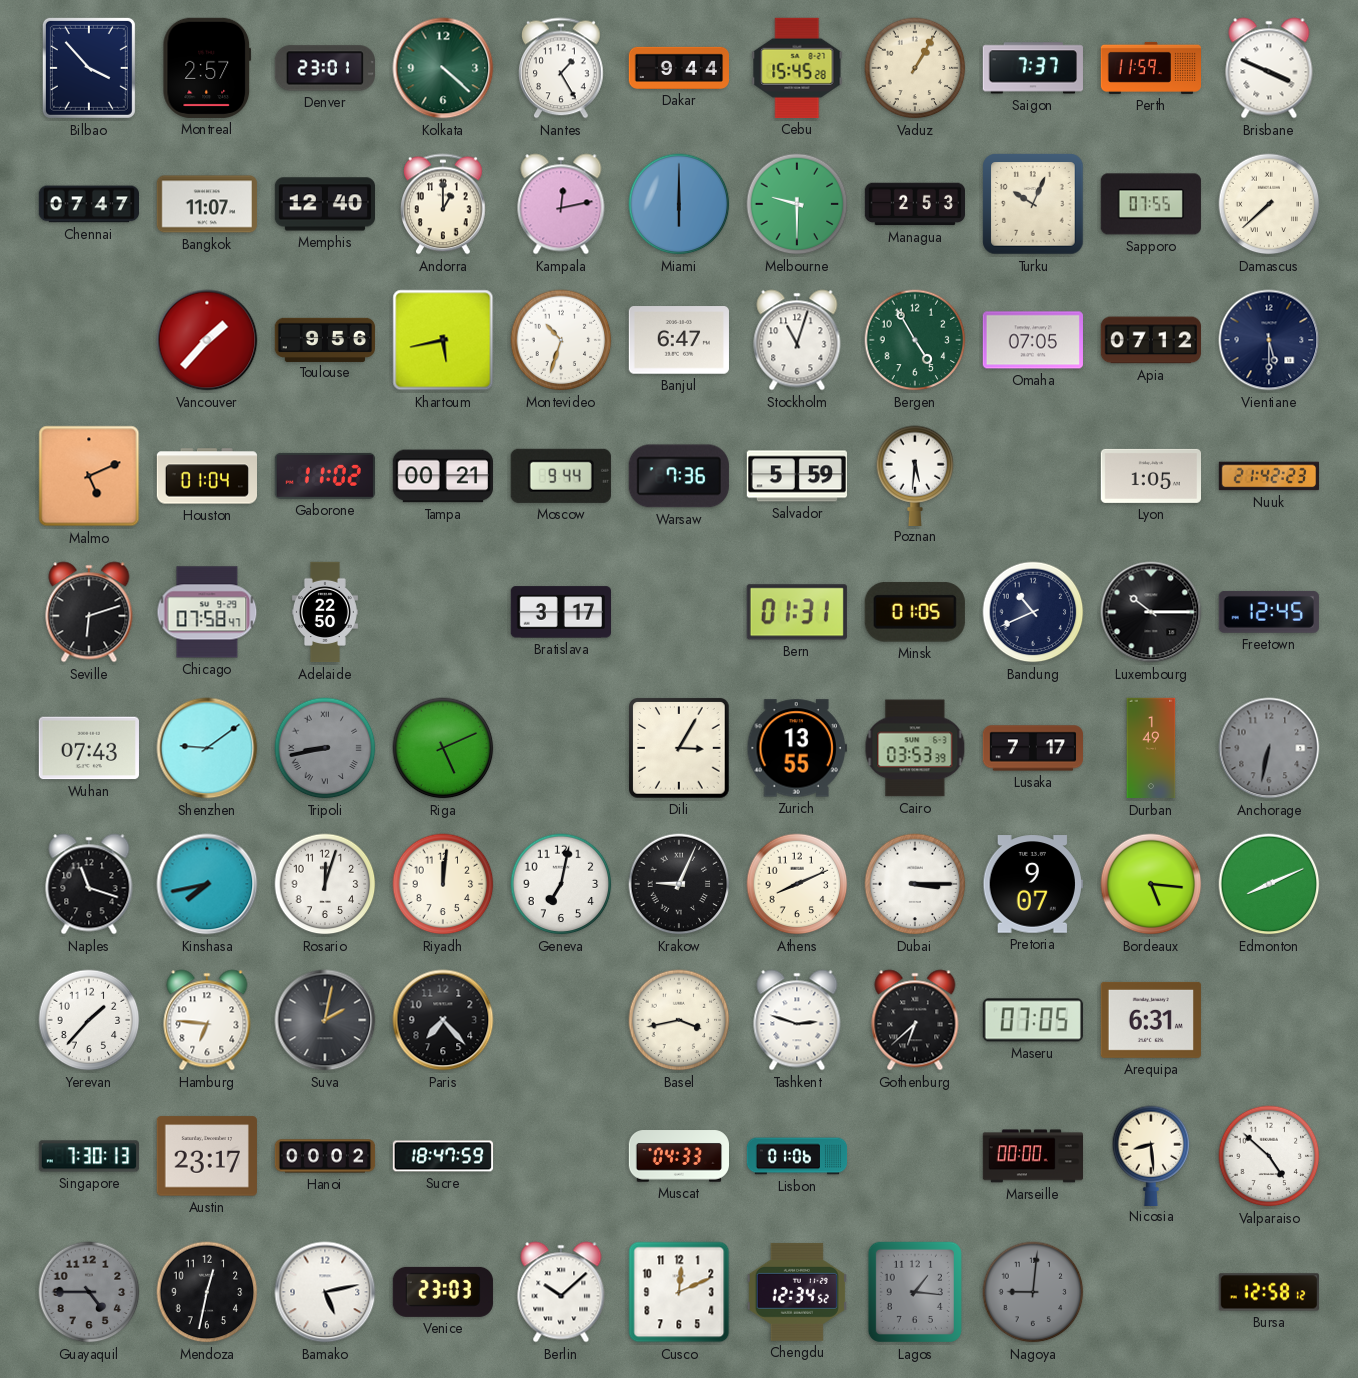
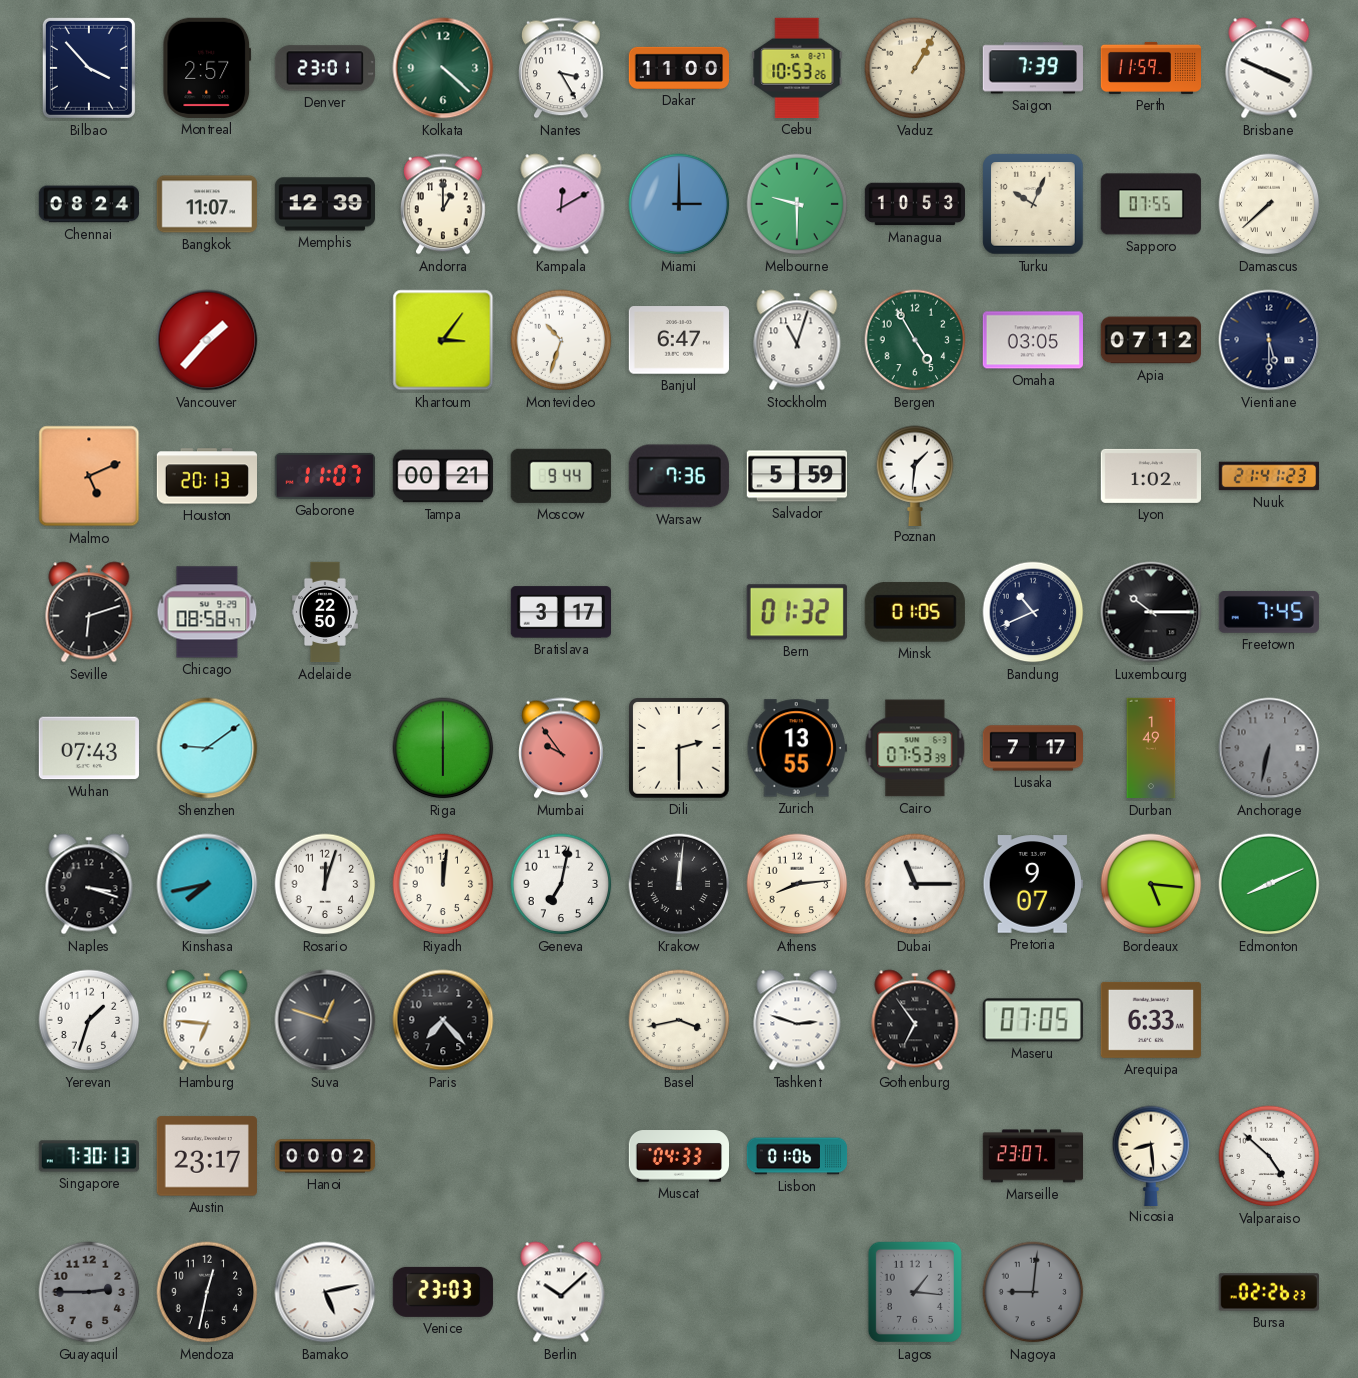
Nantes: 1:25 -> 3:25 (562, 68)
Dakar: 9:44 -> 11:00 (678, 68)
Cebu: 15:45 -> 10:53 (797, 68)
Saigon: 7:37 -> 7:39 (1033, 68)
Chennai: 07:47 -> 08:24 (88, 204)
Memphis: 12:40 -> 12:39 (324, 204)
Kampala: 12:13 -> 12:10 (561, 204)
Miami: 6:00 -> 3:00 (679, 204)
Managua: 2:53 -> 10:53 (914, 204)
Toulouse: 9:56 -> none (325, 339)
Khartoum: 5:43 -> 3:06 (443, 340)
Omaha: 07:05 -> 03:05 (1033, 340)
Houston: 01:04 -> 20:13 (206, 476)
Gaborone: 11:02 -> 11:07 (325, 476)
Poznan: 5:31 -> 1:31 (915, 475)
Lyon: 1:05 -> 1:02 (1150, 476)
Nuuk: 21:42 -> 21:41 (1268, 476)
Chicago: 07:58 -> 08:58 (207, 612)
Bern: 01:31 -> 01:32 (797, 612)
Freetown: 12:45 -> 7:45 (1269, 612)
Tripoli: 8:43 -> none (325, 748)
Riga: 5:11 -> 6:00 (443, 748)
Mumbai: none -> 9:54 (562, 748)
Dili: 3:05 -> 2:30 (679, 748)
Cairo: 03:53 -> 07:53 (915, 748)
Naples: 11:18 -> 3:18 (89, 884)
Krakow: 9:04 -> 12:01 (679, 884)
Athens: 8:11 -> 8:14 (797, 884)
Dubai: 3:15 -> 11:15 (915, 884)
Yerevan: 1:37 -> 1:33 (89, 1020)
Suva: 2:02 -> 12:48 (325, 1020)
Gothenburg: 6:38 -> 6:54 (915, 1020)
Arequipa: 6:31 -> 6:33 (1151, 1020)
Sucre: 18:47 -> none (443, 1156)
Marseille: 00:00 -> 23:07 (1032, 1156)
Guayaquil: 4:45 -> 2:45 (89, 1292)
Cusco: 12:11 -> none (679, 1292)
Chengdu: 12:34 -> none (797, 1292)
Bursa: 12:58 -> 02:26 (1269, 1292)
